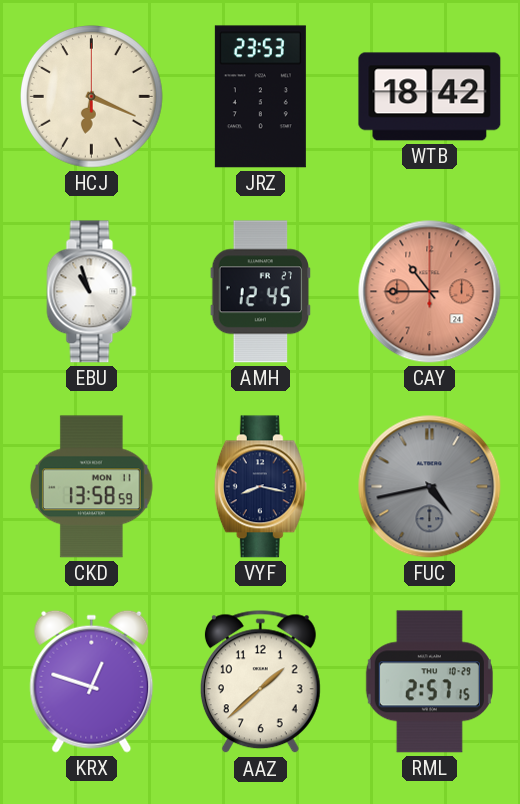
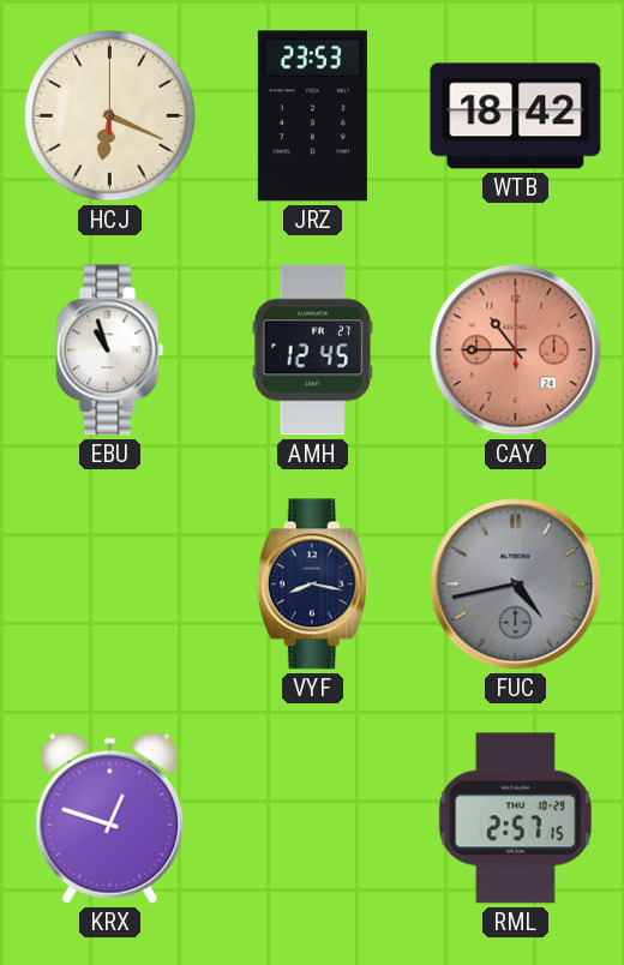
CKD: 13:58 -> none (91, 487)
AAZ: 1:38 -> none (260, 682)
